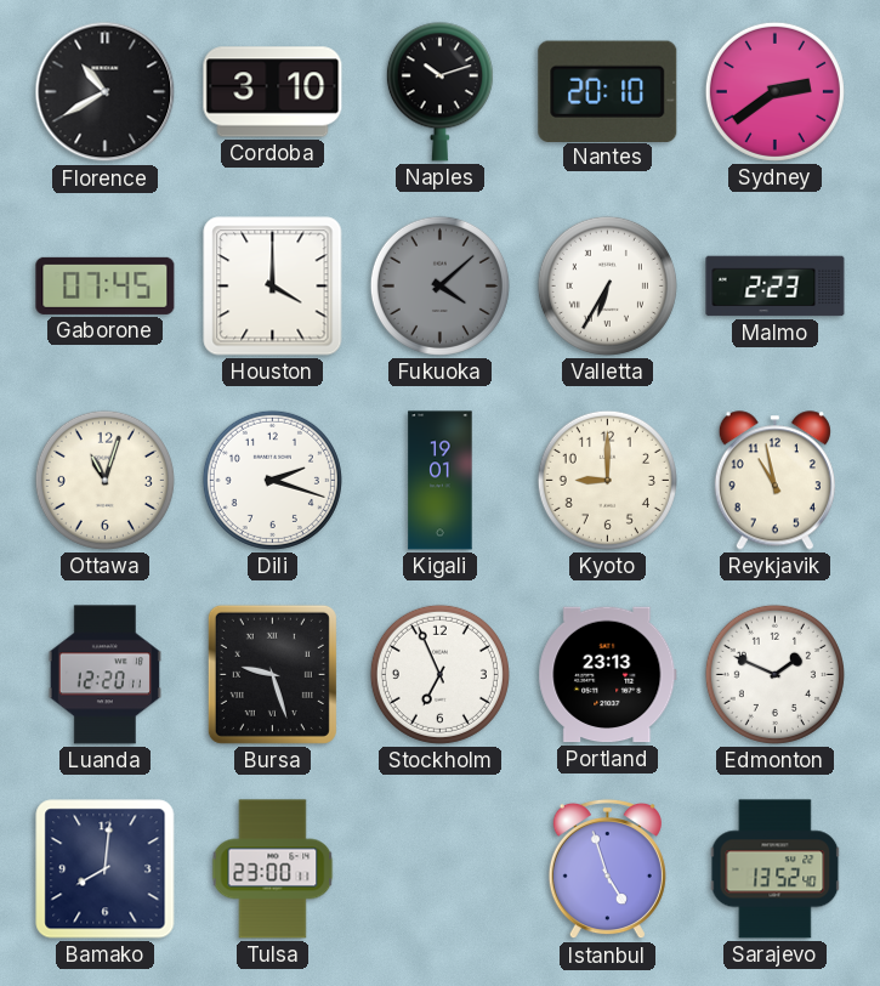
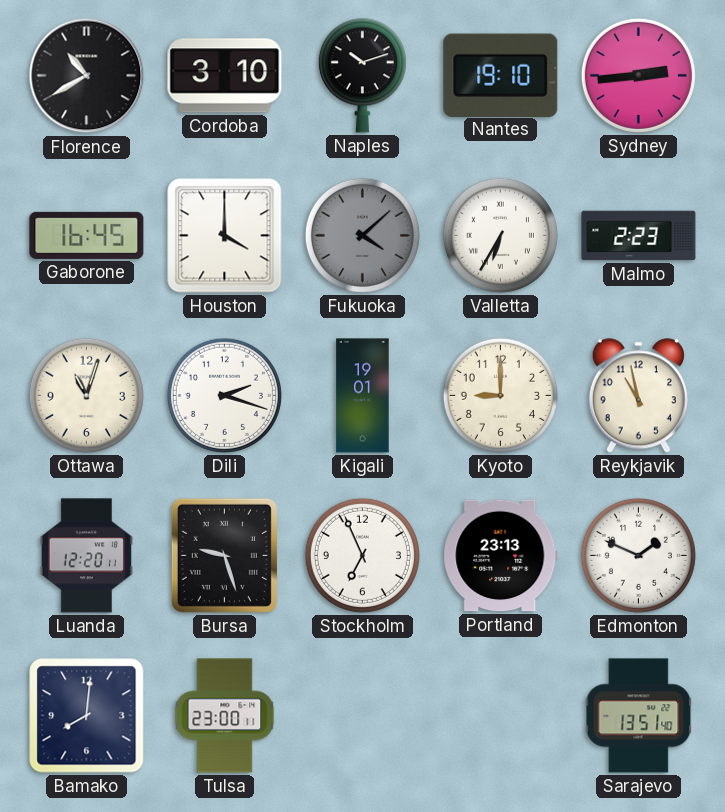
Nantes: 20:10 -> 19:10 (501, 75)
Sydney: 2:39 -> 2:44 (638, 75)
Gaborone: 07:45 -> 16:45 (87, 235)
Istanbul: 4:57 -> none (607, 869)
Sarajevo: 13:52 -> 13:51 (639, 716)
